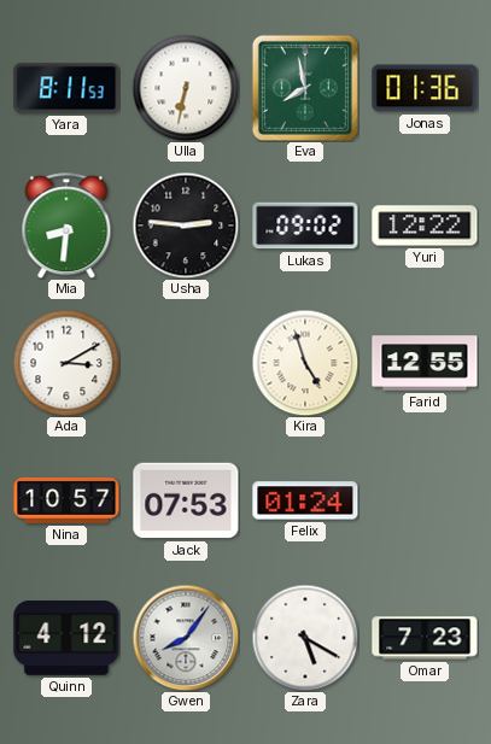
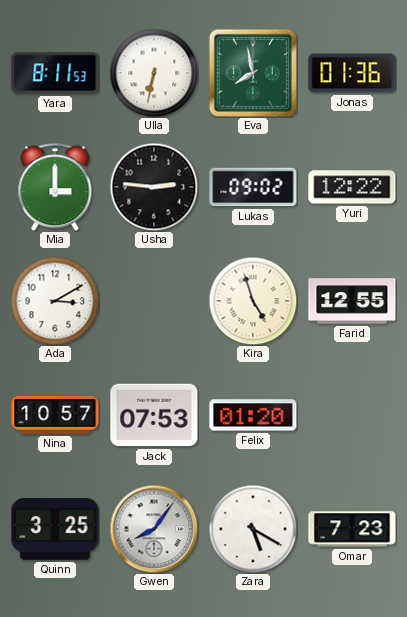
Mia: 8:31 -> 3:00 (55, 187)
Felix: 01:24 -> 01:20 (253, 415)
Quinn: 4:12 -> 3:25 (55, 529)
